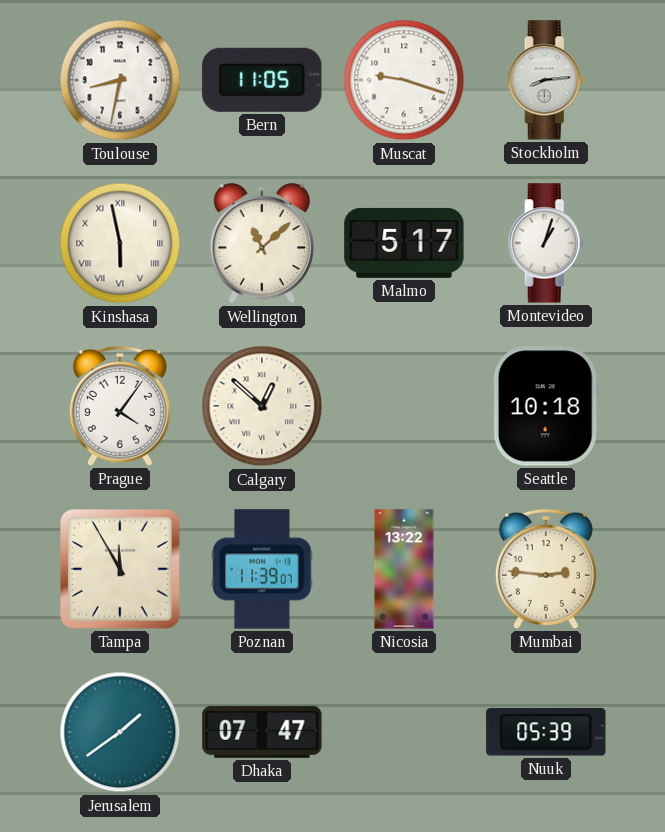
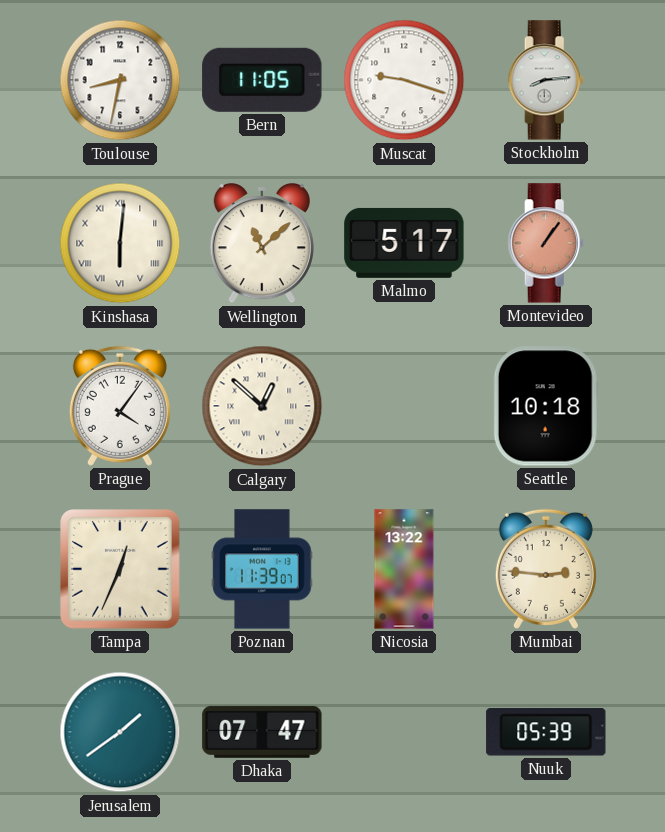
Kinshasa: 5:58 -> 6:01 (120, 243)
Montevideo: 1:03 -> 1:06 (546, 243)
Montevideo dial: white -> salmon (546, 243)
Tampa: 11:55 -> 12:34 (120, 569)
